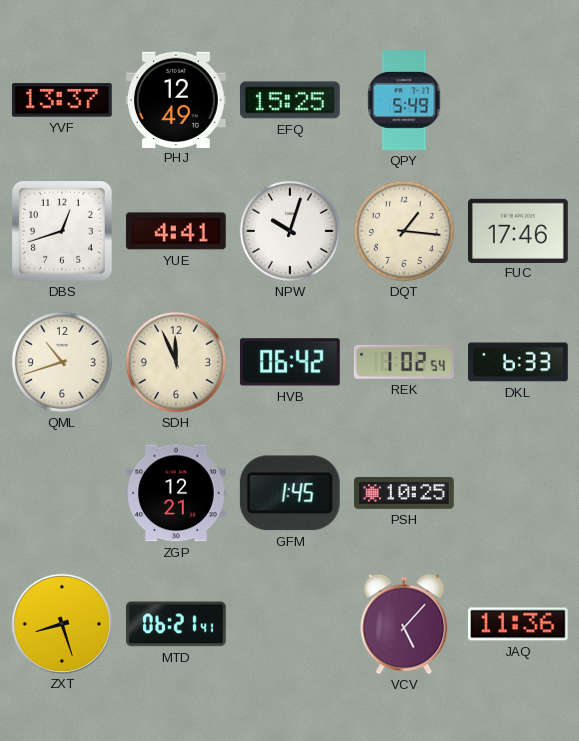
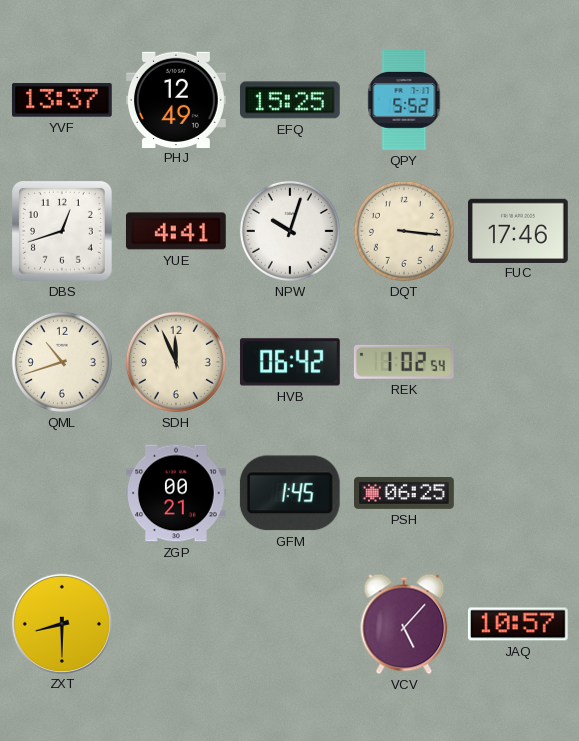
QPY: 5:49 -> 5:52 (404, 101)
DQT: 1:16 -> 3:16 (404, 231)
DKL: 6:33 -> none (519, 362)
ZGP: 12:21 -> 00:21 (177, 493)
PSH: 10:25 -> 06:25 (405, 493)
ZXT: 8:27 -> 8:30 (61, 623)
MTD: 06:21 -> none (176, 624)
JAQ: 11:36 -> 10:57 (518, 624)
